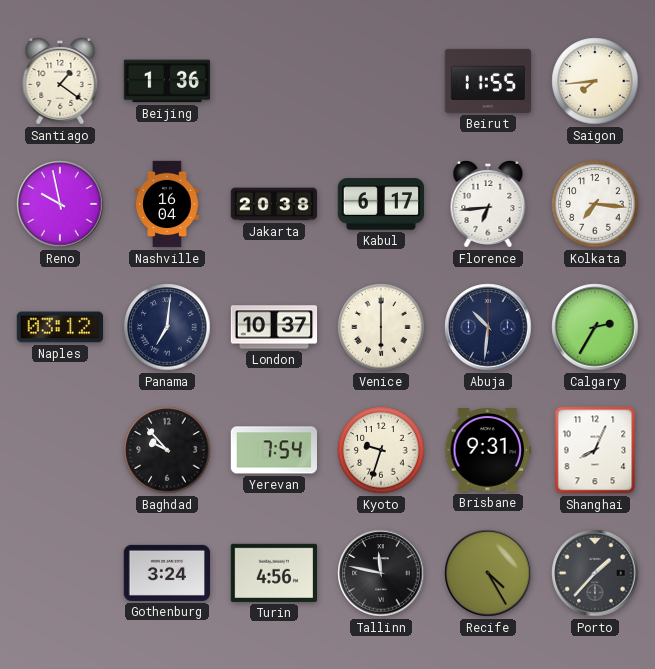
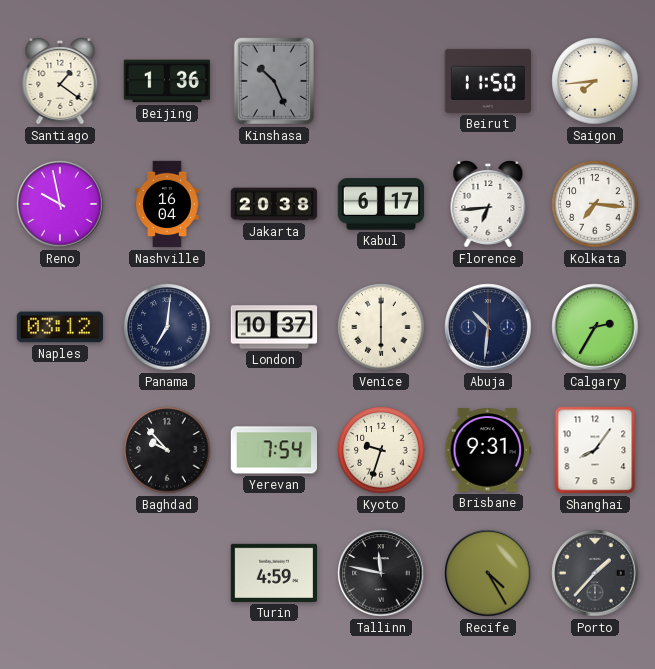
Kinshasa: none -> 10:26 (274, 81)
Beirut: 11:55 -> 11:50 (488, 81)
Shanghai: 8:04 -> 8:06 (595, 450)
Gothenburg: 3:24 -> none (167, 573)
Turin: 4:56 -> 4:59 (273, 573)
